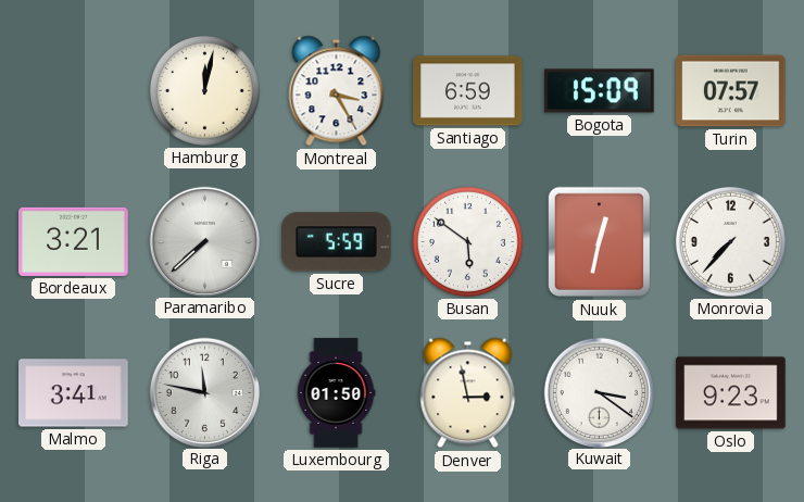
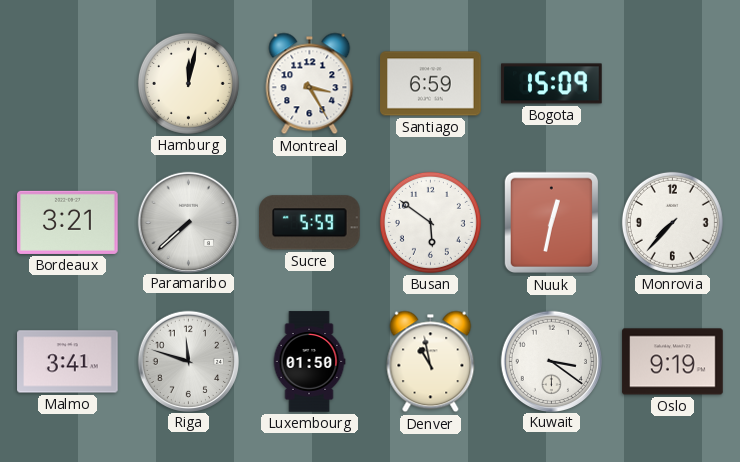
Turin: 07:57 -> none (731, 91)
Riga: 11:47 -> 11:48 (188, 361)
Denver: 2:58 -> 10:58 (431, 362)
Oslo: 9:23 -> 9:19 (673, 362)
